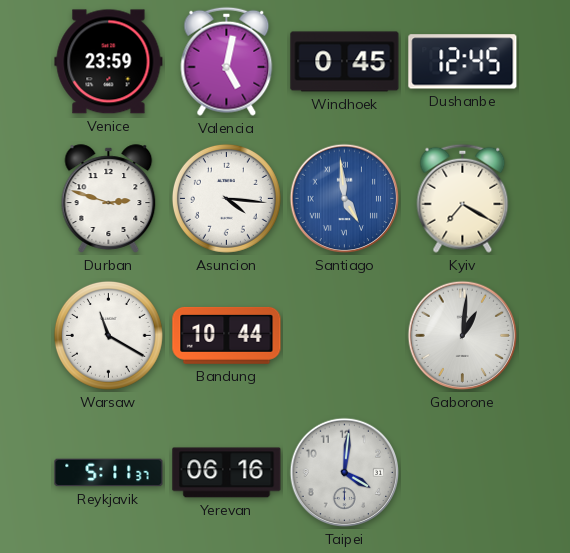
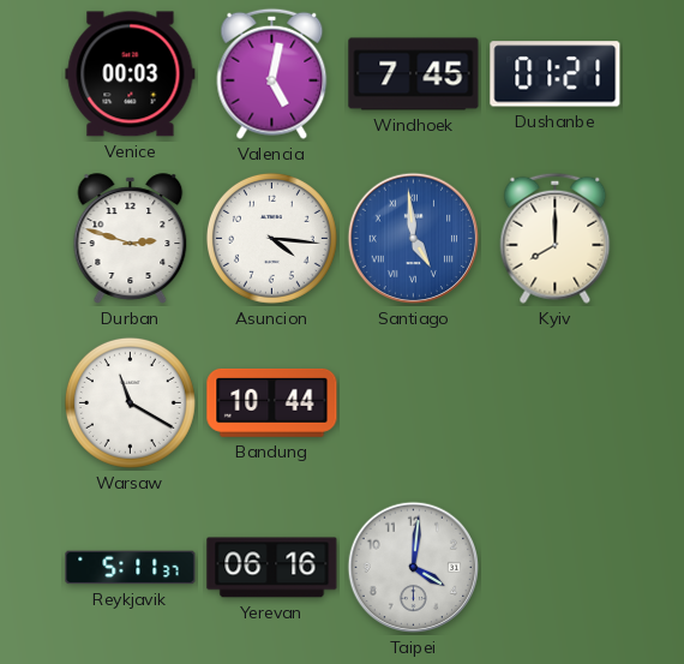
Venice: 23:59 -> 00:03 (131, 74)
Windhoek: 0:45 -> 7:45 (414, 74)
Dushanbe: 12:45 -> 01:21 (556, 74)
Kyiv: 7:20 -> 8:00 (556, 238)
Gaborone: 1:01 -> none (463, 336)
